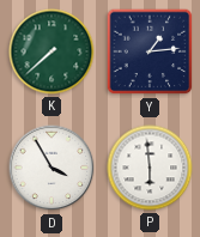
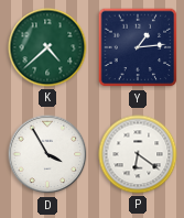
K: 7:38 -> 4:38 (47, 47)
P: 5:59 -> 6:21 (138, 154)
